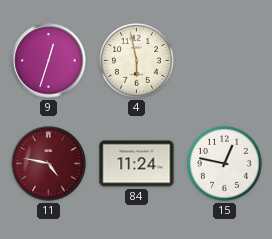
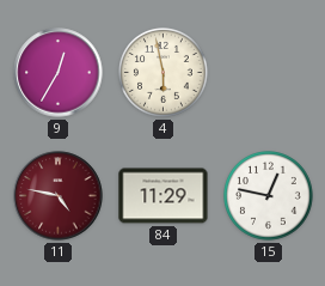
9: 12:33 -> 12:35 (59, 73)
84: 11:24 -> 11:29 (164, 196)
